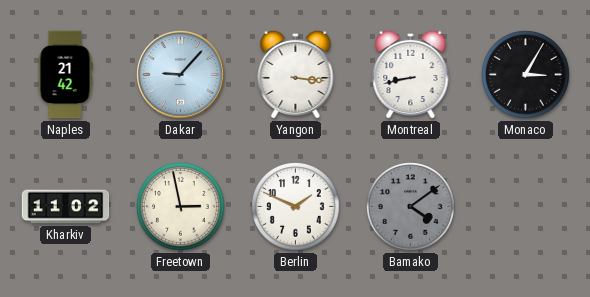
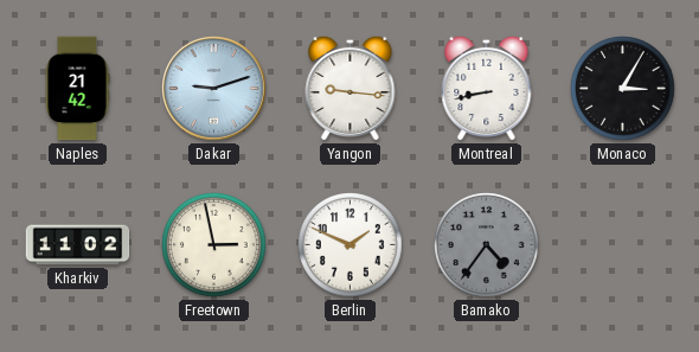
Dakar: 9:07 -> 9:12 (214, 89)
Yangon: 3:16 -> 9:16 (351, 88)
Bamako: 4:09 -> 4:36 (487, 245)
